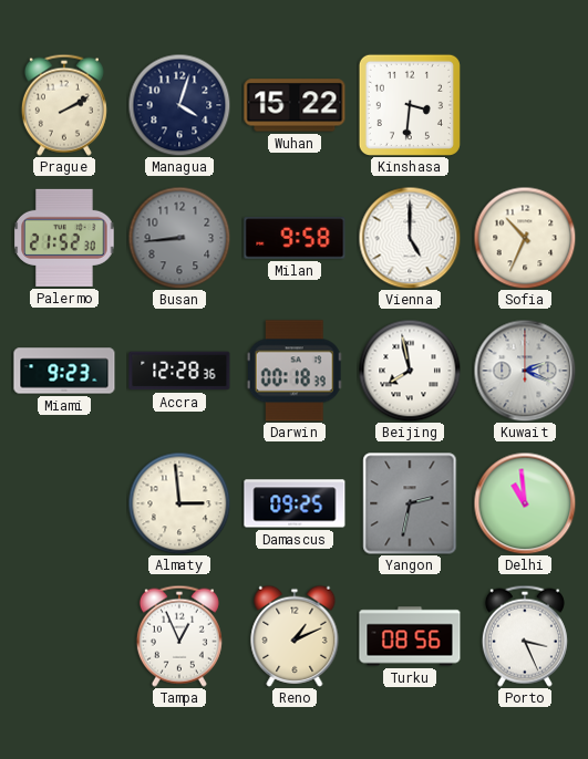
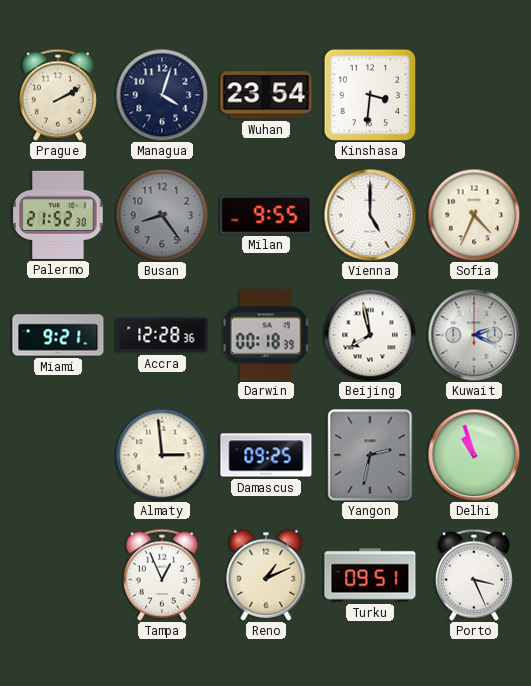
Wuhan: 15:22 -> 23:54 (266, 95)
Busan: 8:44 -> 8:24 (162, 215)
Milan: 9:58 -> 9:55 (266, 215)
Sofia: 10:34 -> 4:34 (474, 215)
Miami: 9:23 -> 9:21 (58, 335)
Delhi: 10:59 -> 10:57 (474, 455)
Turku: 08:56 -> 09:51 (370, 575)
